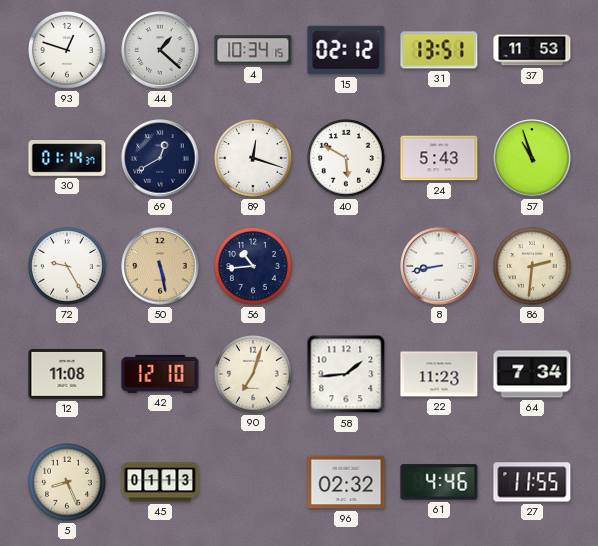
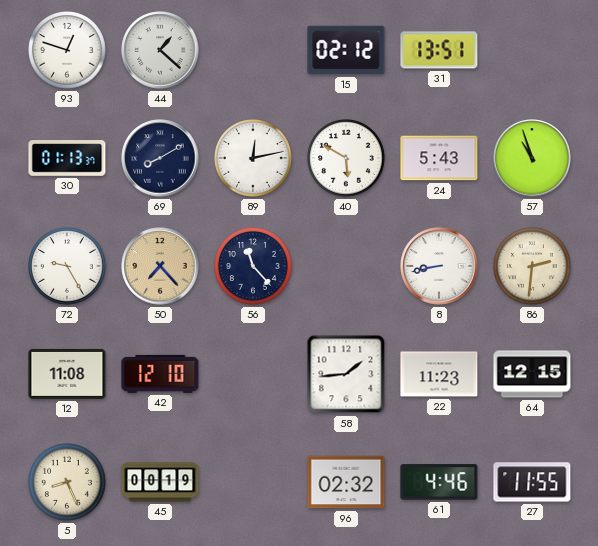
4: 10:34 -> none (253, 50)
37: 11:53 -> none (532, 50)
30: 01:14 -> 01:13 (67, 158)
69: 12:40 -> 8:10 (160, 158)
89: 12:18 -> 12:13 (254, 159)
50: 5:28 -> 7:23 (160, 266)
56: 10:44 -> 11:23 (254, 267)
90: 7:03 -> none (254, 375)
64: 7:34 -> 12:15 (532, 374)
45: 01:13 -> 00:19 (160, 482)
